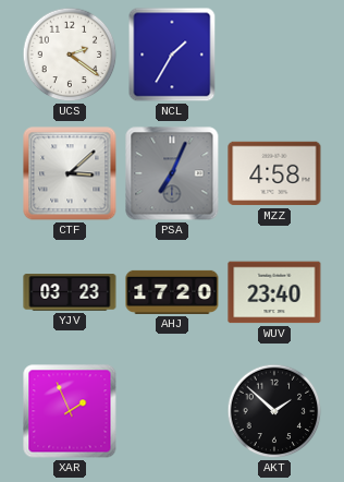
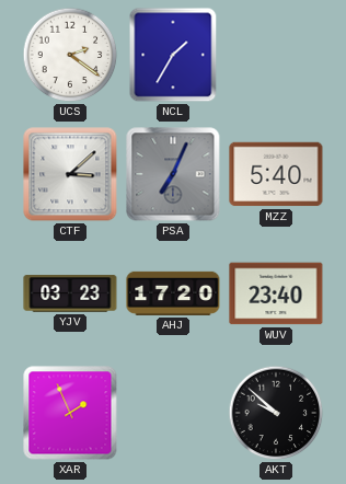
MZZ: 4:58 -> 5:40 (276, 174)
AKT: 1:52 -> 9:52 (276, 413)
